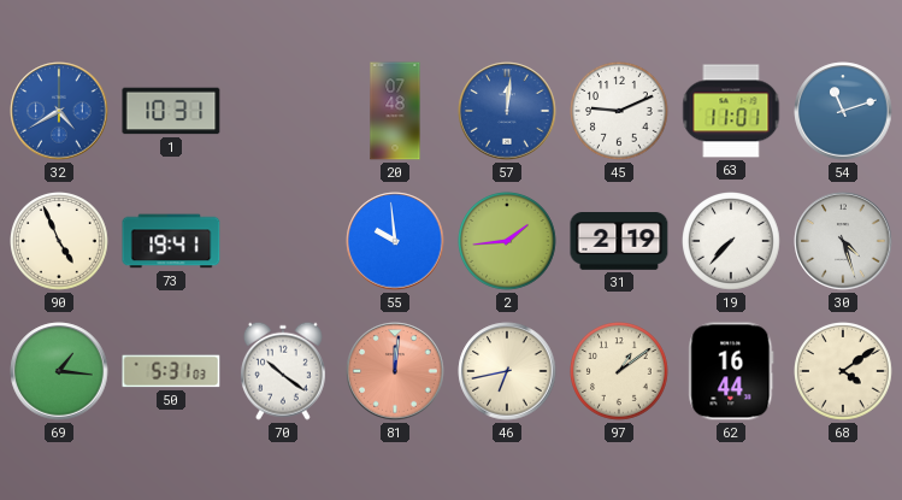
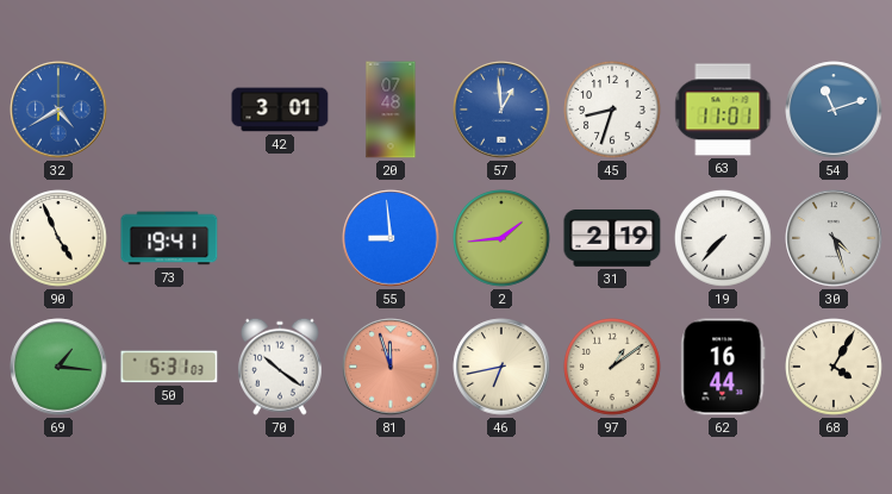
1: 10:31 -> none (171, 111)
42: none -> 3:01 (280, 110)
57: 12:01 -> 12:59 (501, 110)
45: 9:11 -> 8:33 (613, 111)
55: 9:59 -> 8:59 (391, 238)
81: 12:01 -> 11:57 (391, 367)
68: 4:09 -> 4:05 (835, 368)
